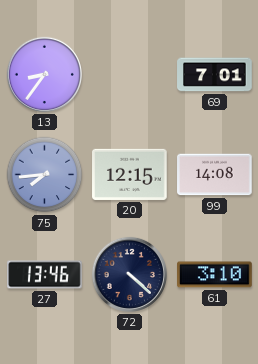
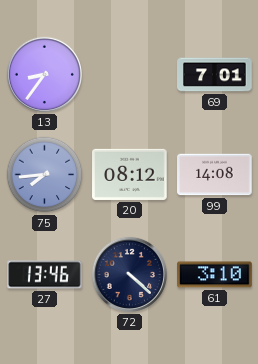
20: 12:15 -> 08:12 (130, 174)
